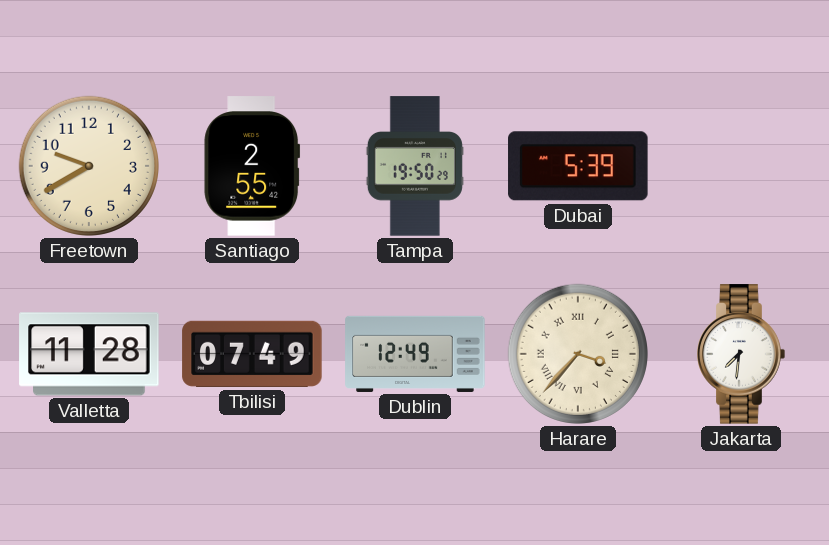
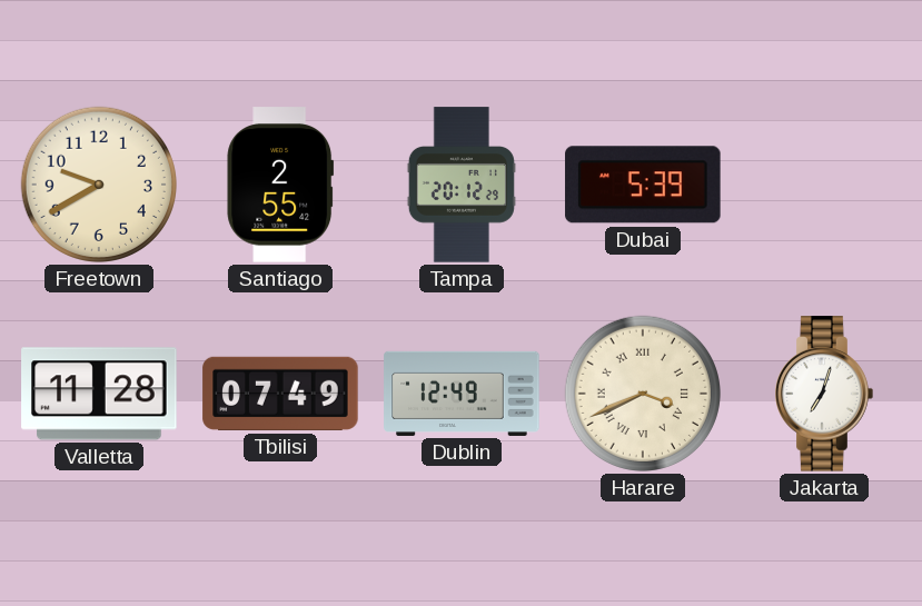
Tampa: 19:50 -> 20:12 (462, 185)
Harare: 3:37 -> 3:41 (643, 394)
Jakarta: 7:31 -> 7:03 (824, 394)
